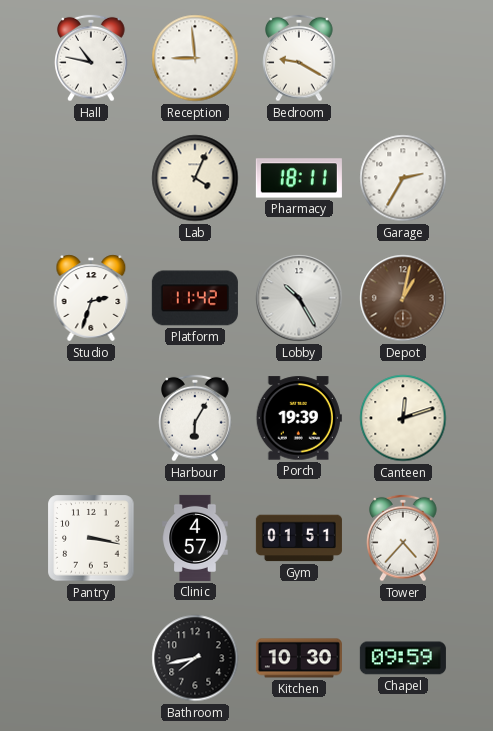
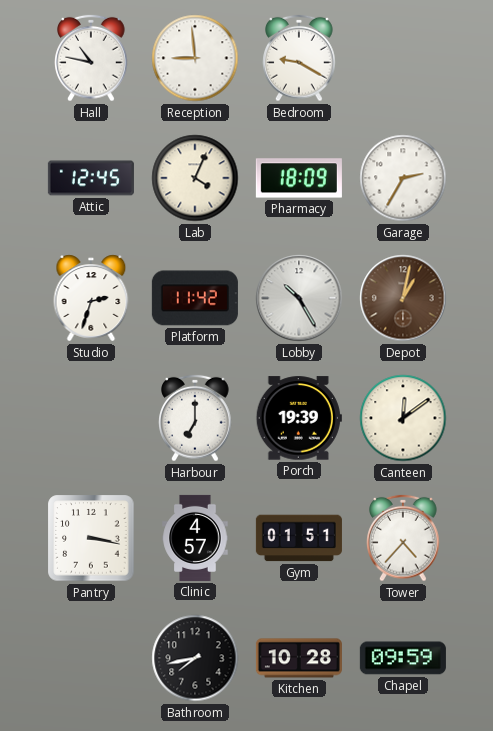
Attic: none -> 12:45 (91, 178)
Pharmacy: 18:11 -> 18:09 (299, 178)
Harbour: 6:05 -> 7:00 (195, 418)
Canteen: 12:12 -> 12:09 (403, 418)
Kitchen: 10:30 -> 10:28 (299, 658)
